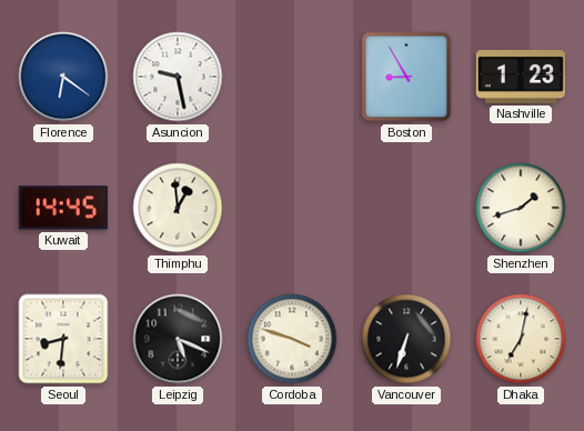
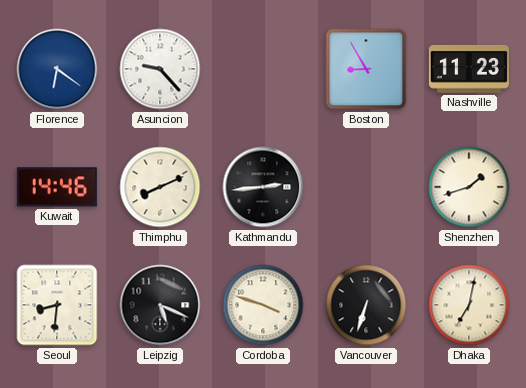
Asuncion: 9:28 -> 9:23 (160, 69)
Nashville: 1:23 -> 11:23 (469, 69)
Kuwait: 14:45 -> 14:46 (57, 187)
Thimphu: 12:59 -> 8:11 (160, 187)
Kathmandu: none -> 2:44 (263, 187)
